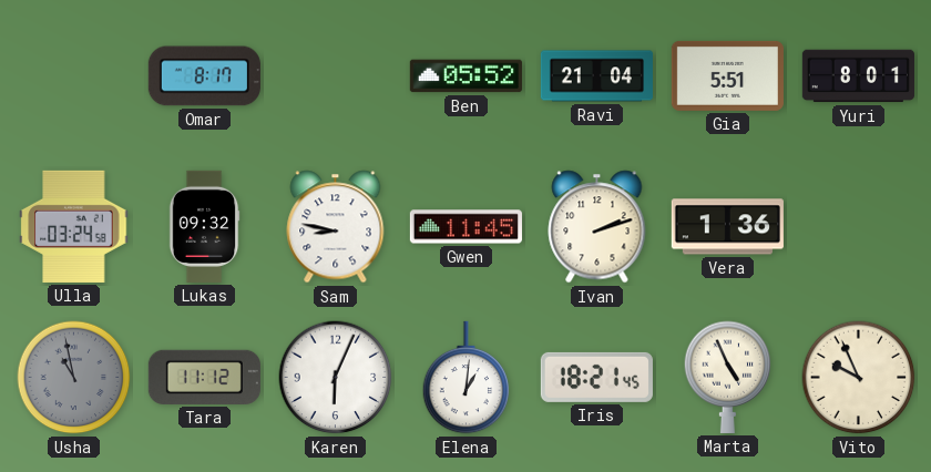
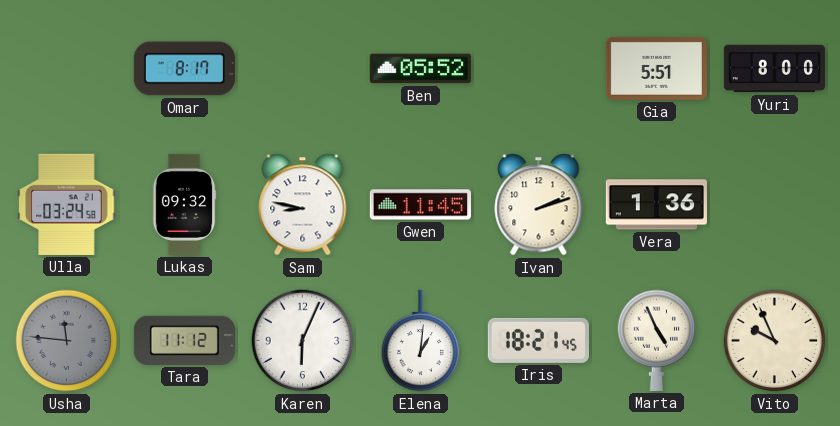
Ravi: 21:04 -> none (596, 76)
Yuri: 8:01 -> 8:00 (774, 69)
Usha: 10:58 -> 11:46 (67, 341)
